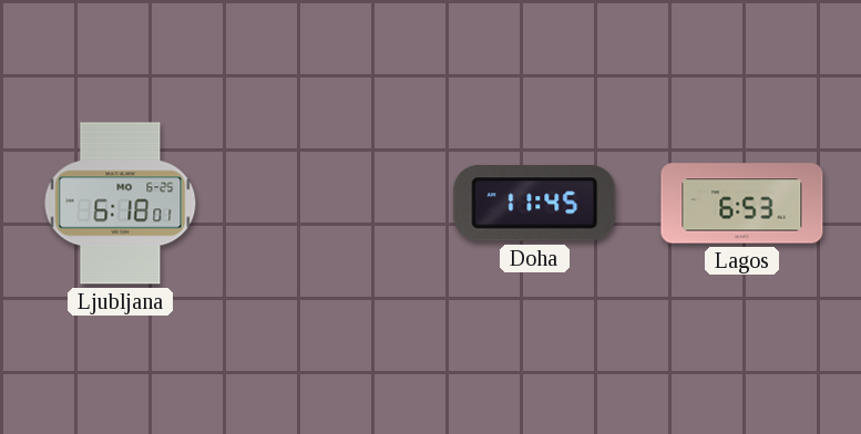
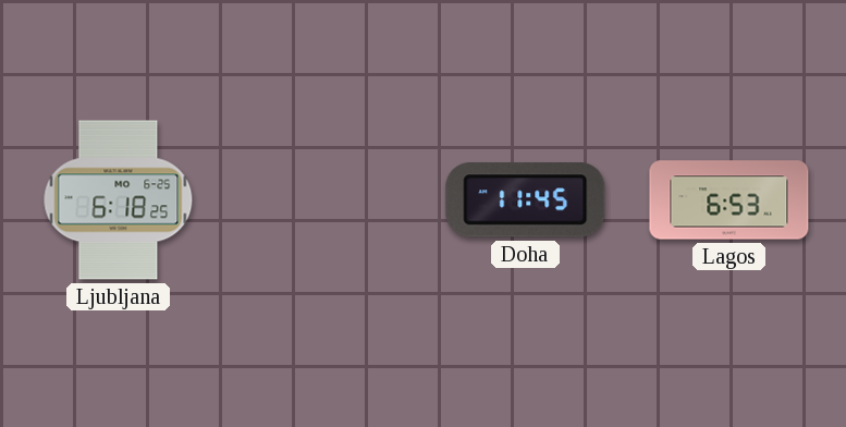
Ljubljana: 6:18:01 -> 6:18:25 (119, 200)
